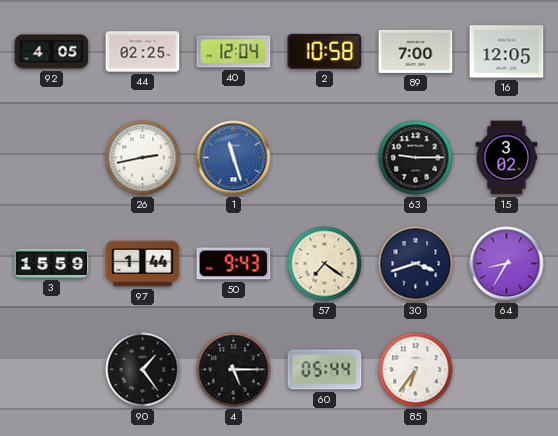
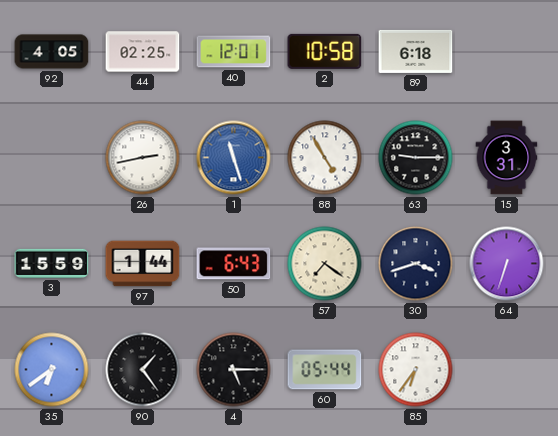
40: 12:04 -> 12:01 (234, 52)
89: 7:00 -> 6:18 (416, 51)
16: 12:05 -> none (507, 52)
88: none -> 4:55 (325, 158)
15: 3:02 -> 3:31 (507, 158)
50: 9:43 -> 6:43 (234, 264)
64: 8:35 -> 6:33 (507, 264)
35: none -> 6:39 (52, 370)
